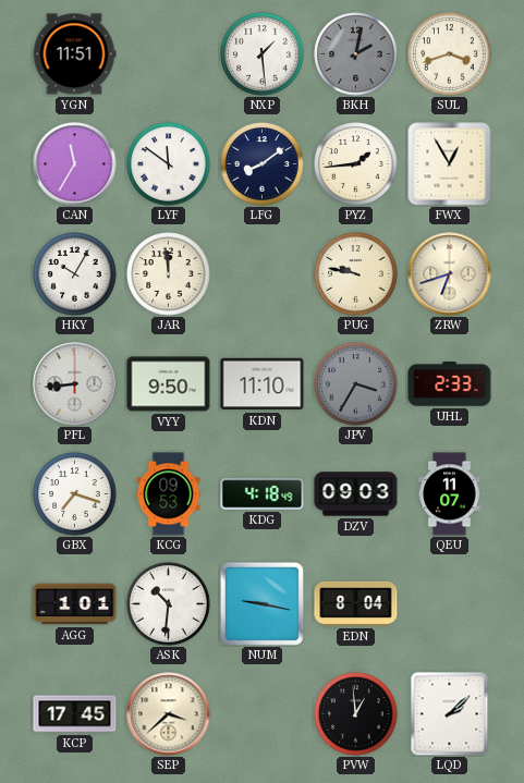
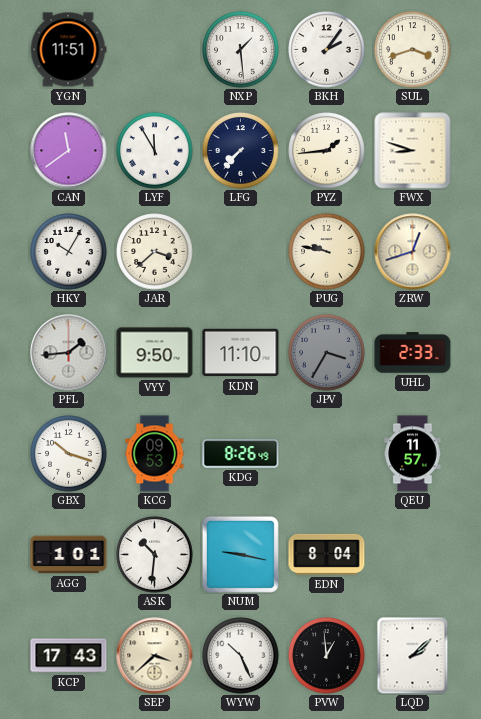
BKH: 2:02 -> 2:06 (327, 50)
BKH dial: grey -> white (327, 50)
CAN: 11:35 -> 11:39 (69, 151)
LYF: 11:51 -> 11:55 (155, 151)
LFG: 8:09 -> 7:37 (241, 151)
FWX: 12:55 -> 8:48 (413, 151)
JAR: 11:59 -> 3:38 (155, 252)
ZRW: 6:42 -> 12:42 (413, 252)
PFL: 8:44 -> 1:44 (69, 353)
GBX: 7:18 -> 10:18 (69, 454)
KDG: 4:18 -> 8:26 (241, 454)
DZV: 09:03 -> none (356, 494)
QEU: 11:07 -> 11:57 (413, 454)
KCP: 17:45 -> 17:43 (69, 656)
WYW: none -> 10:26 (241, 656)
